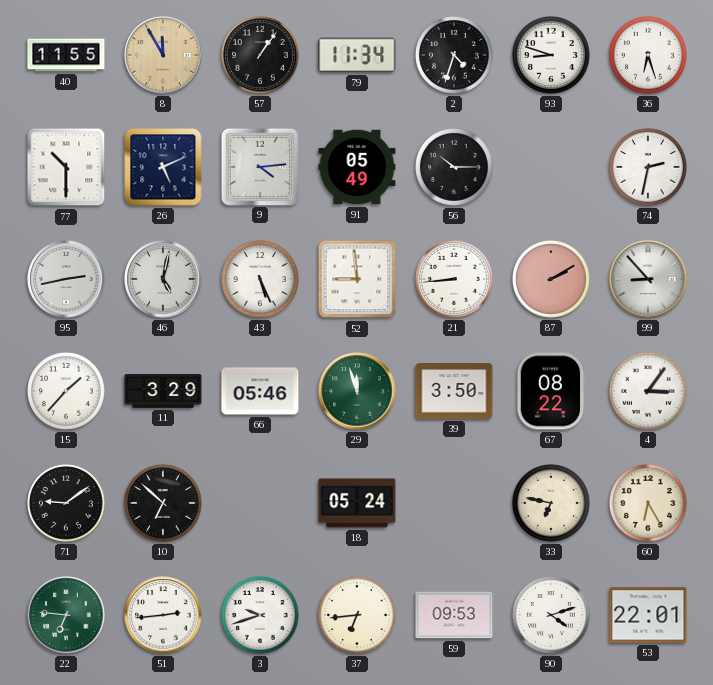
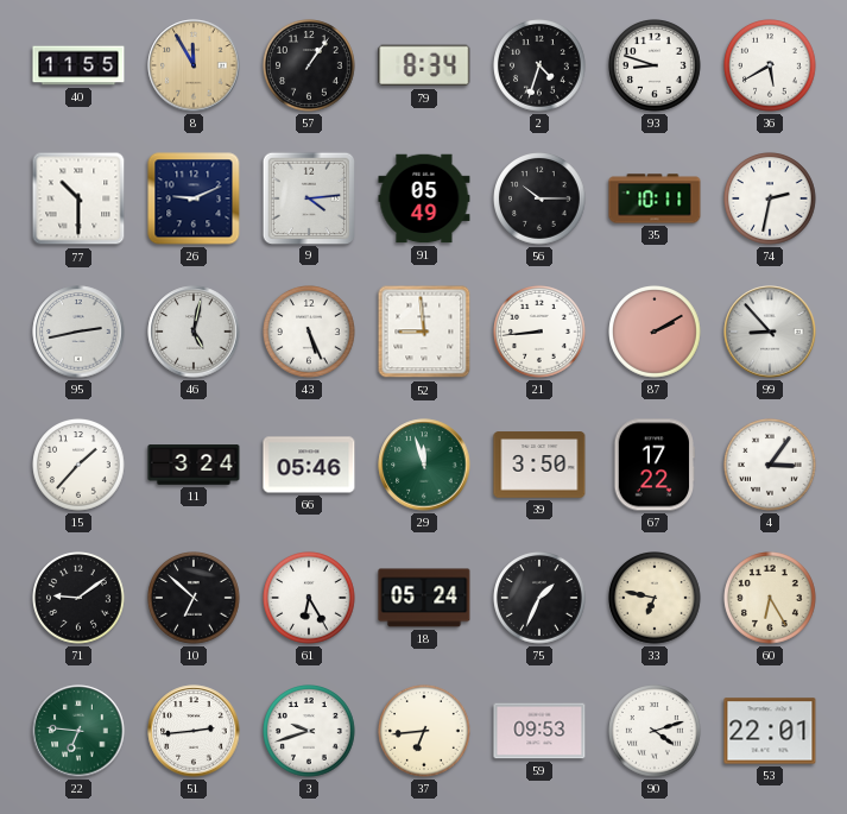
79: 11:34 -> 8:34 (424, 65)
36: 6:27 -> 5:40 (770, 65)
26: 5:11 -> 9:11 (194, 198)
35: none -> 10:11 (655, 198)
11: 3:29 -> 3:24 (194, 465)
67: 08:22 -> 17:22 (655, 465)
61: none -> 6:25 (309, 598)
75: none -> 1:34 (539, 598)
